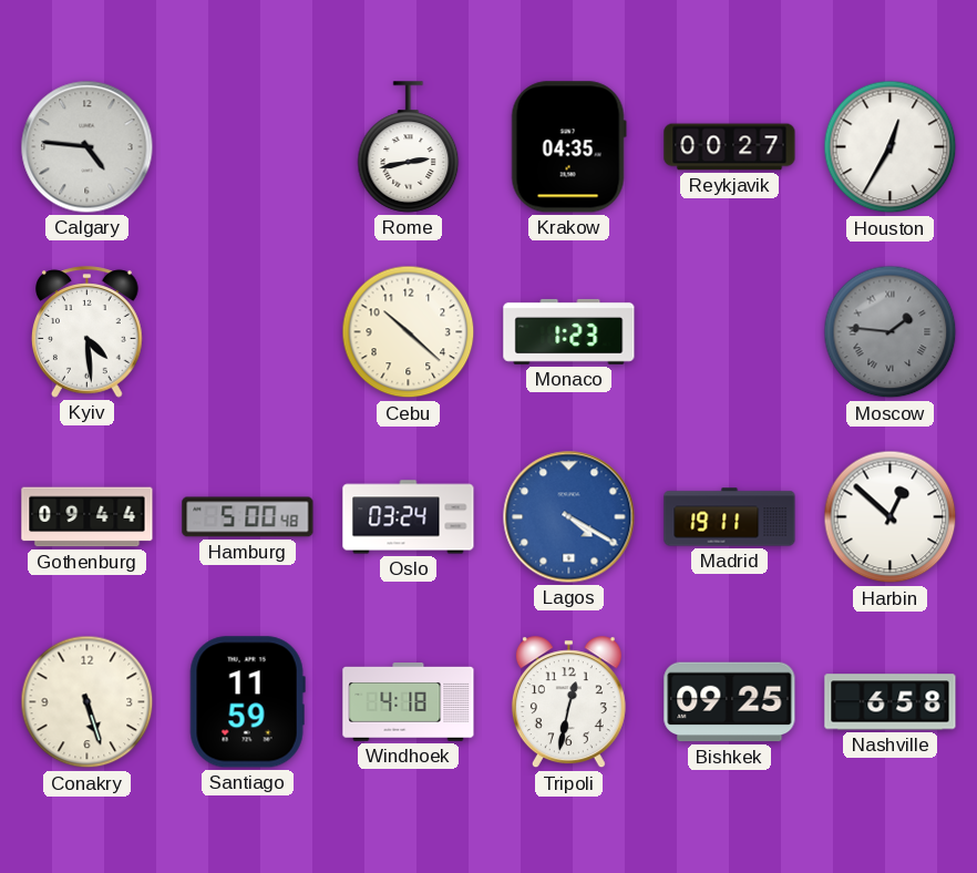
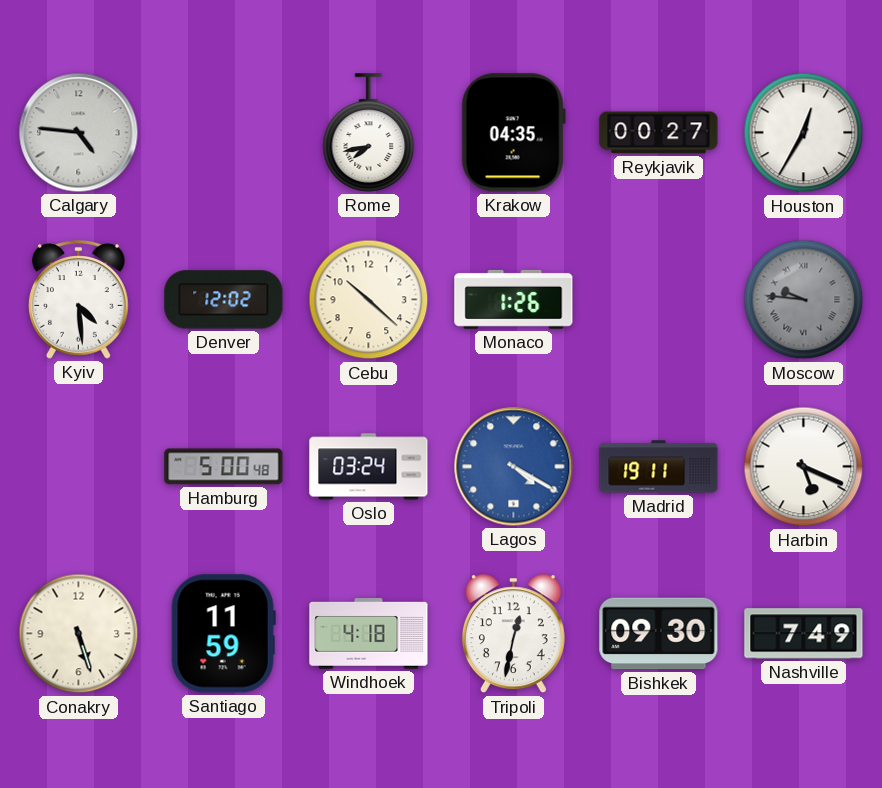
Rome: 2:43 -> 7:43 (369, 133)
Denver: none -> 12:02 (224, 300)
Monaco: 1:23 -> 1:26 (514, 299)
Moscow: 1:46 -> 9:46 (804, 300)
Gothenburg: 09:44 -> none (88, 517)
Harbin: 12:52 -> 5:19 (804, 467)
Bishkek: 09:25 -> 09:30 (659, 634)
Nashville: 6:58 -> 7:49 (804, 634)
